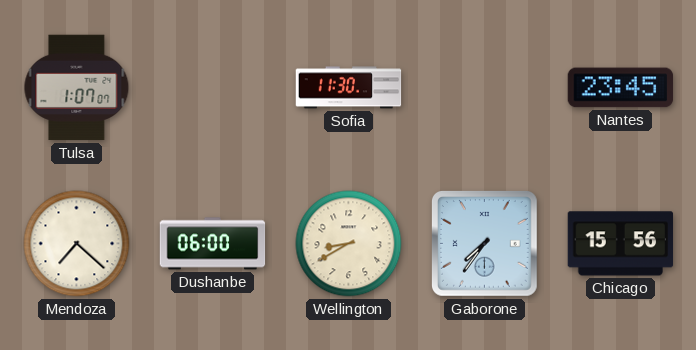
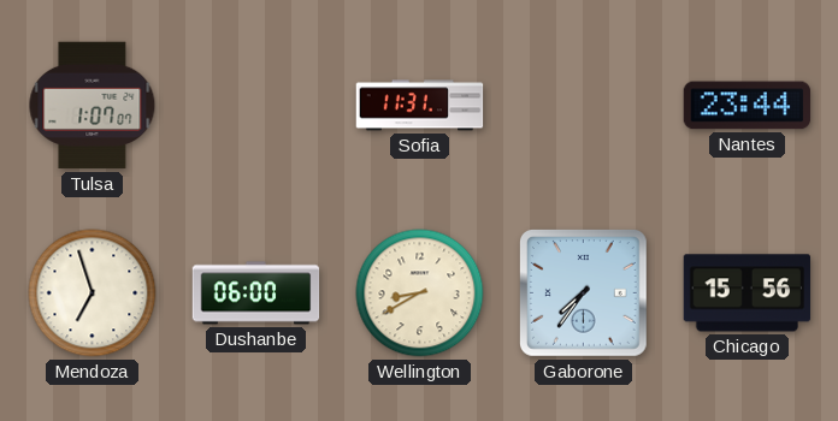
Sofia: 11:30 -> 11:31 (420, 106)
Nantes: 23:45 -> 23:44 (748, 106)
Mendoza: 7:22 -> 6:57 (93, 293)
